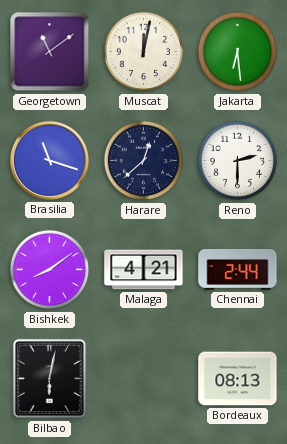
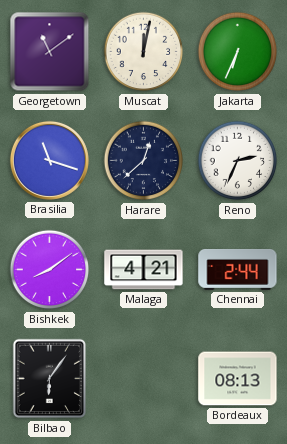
Jakarta: 6:29 -> 6:34 (238, 52)
Reno: 2:30 -> 2:34 (238, 161)
Bilbao: 6:02 -> 6:06 (50, 379)
